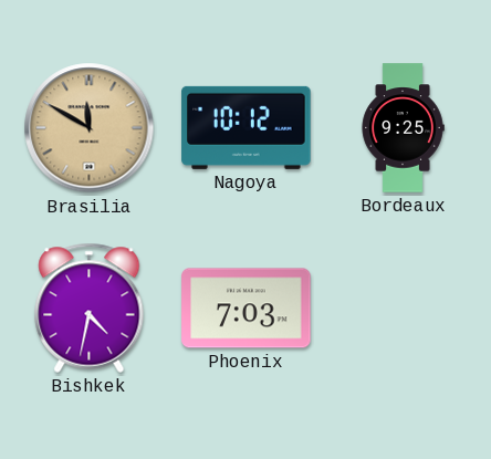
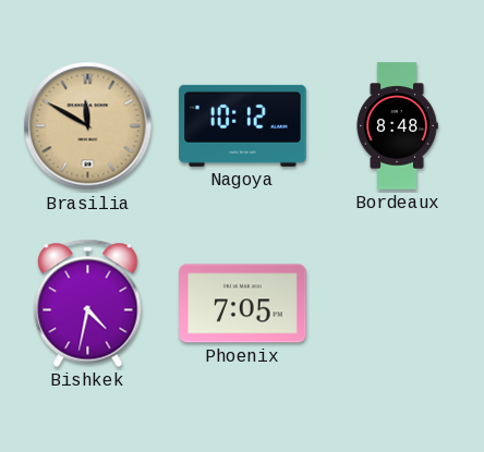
Bordeaux: 9:25 -> 8:48 (397, 126)
Phoenix: 7:03 -> 7:05 (243, 304)
